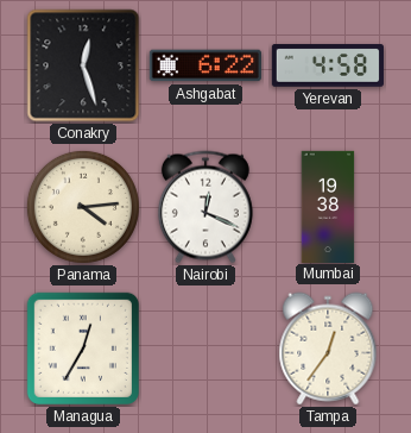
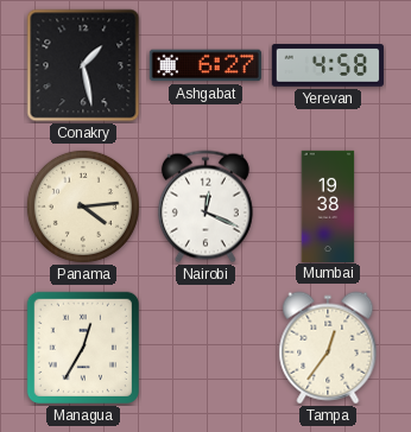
Conakry: 12:27 -> 1:28 (83, 65)
Ashgabat: 6:22 -> 6:27 (205, 65)
